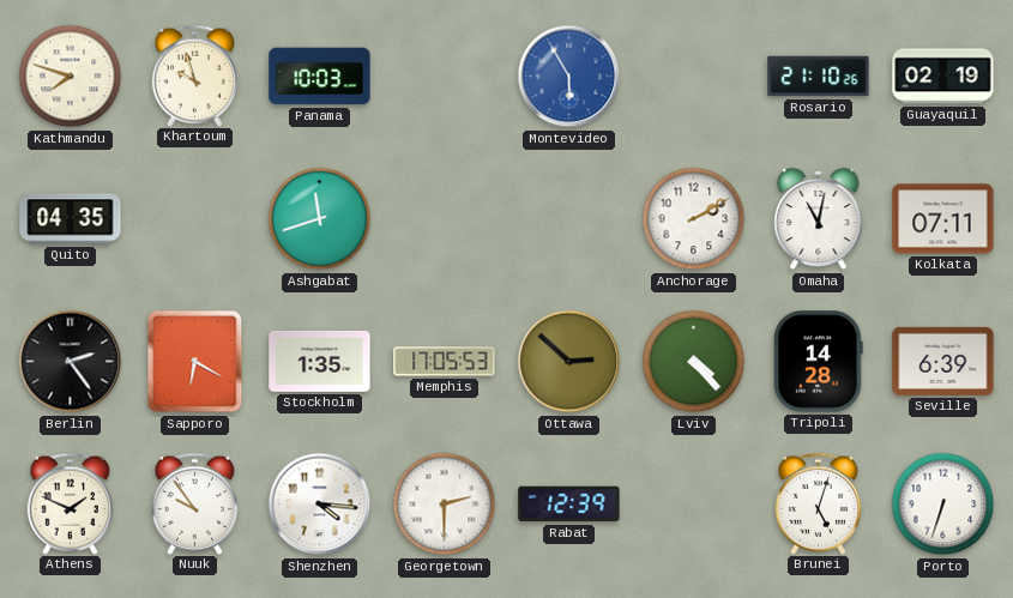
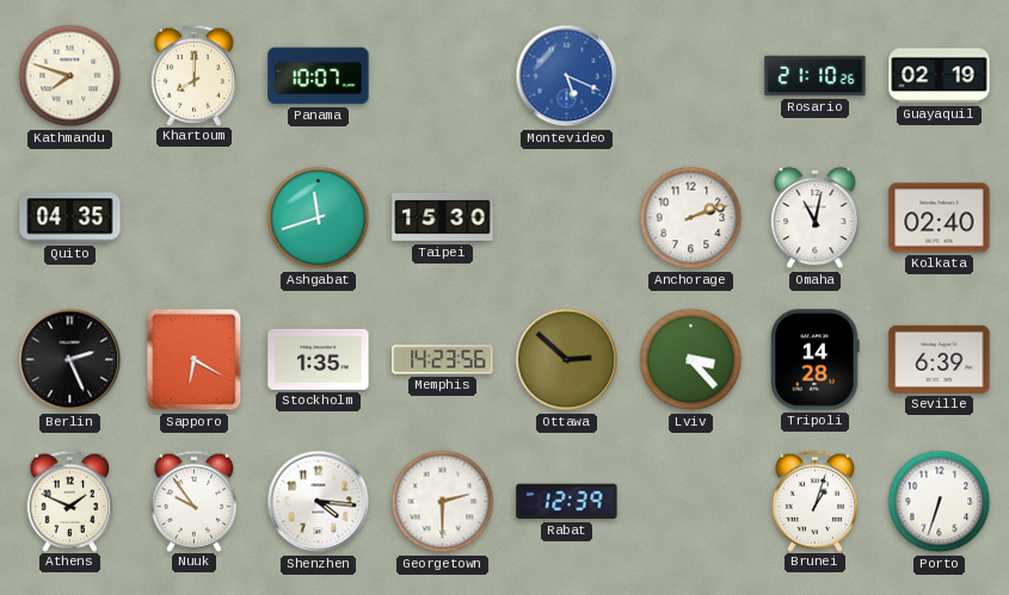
Khartoum: 9:57 -> 8:00 (195, 75)
Panama: 10:03 -> 10:07 (319, 76)
Montevideo: 5:55 -> 5:19 (567, 76)
Taipei: none -> 15:30 (443, 217)
Anchorage: 2:10 -> 2:12 (691, 218)
Kolkata: 07:11 -> 02:40 (940, 218)
Berlin: 2:24 -> 2:26 (70, 360)
Memphis: 17:05 -> 14:23 (443, 360)
Lviv: 4:23 -> 3:23 (691, 360)
Brunei: 5:03 -> 1:03 (816, 501)
